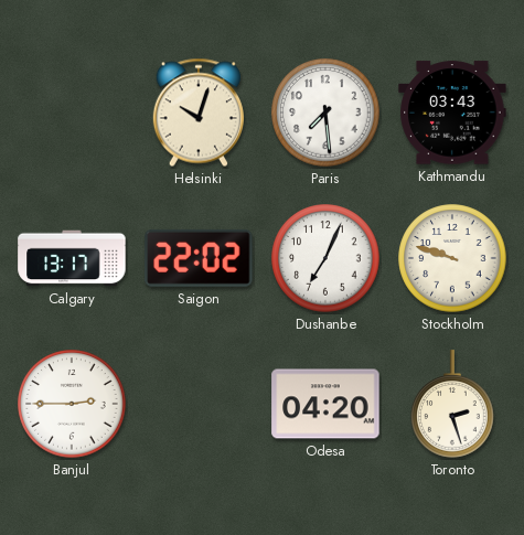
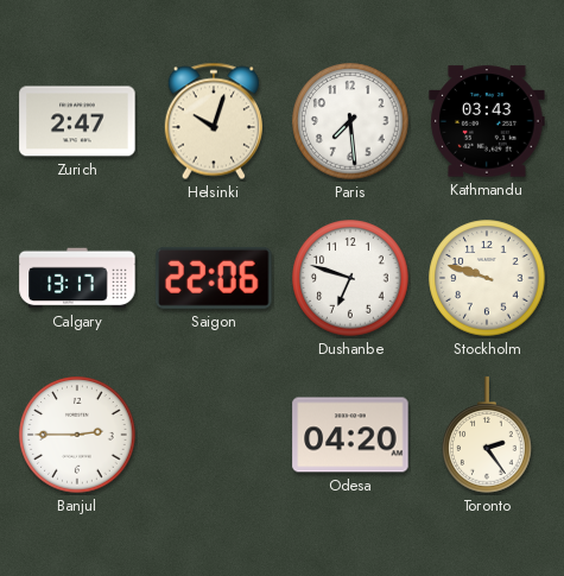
Zurich: none -> 2:47 (77, 121)
Saigon: 22:02 -> 22:06 (214, 278)
Dushanbe: 7:04 -> 6:48 (350, 278)
Toronto: 2:27 -> 2:24 (487, 435)
